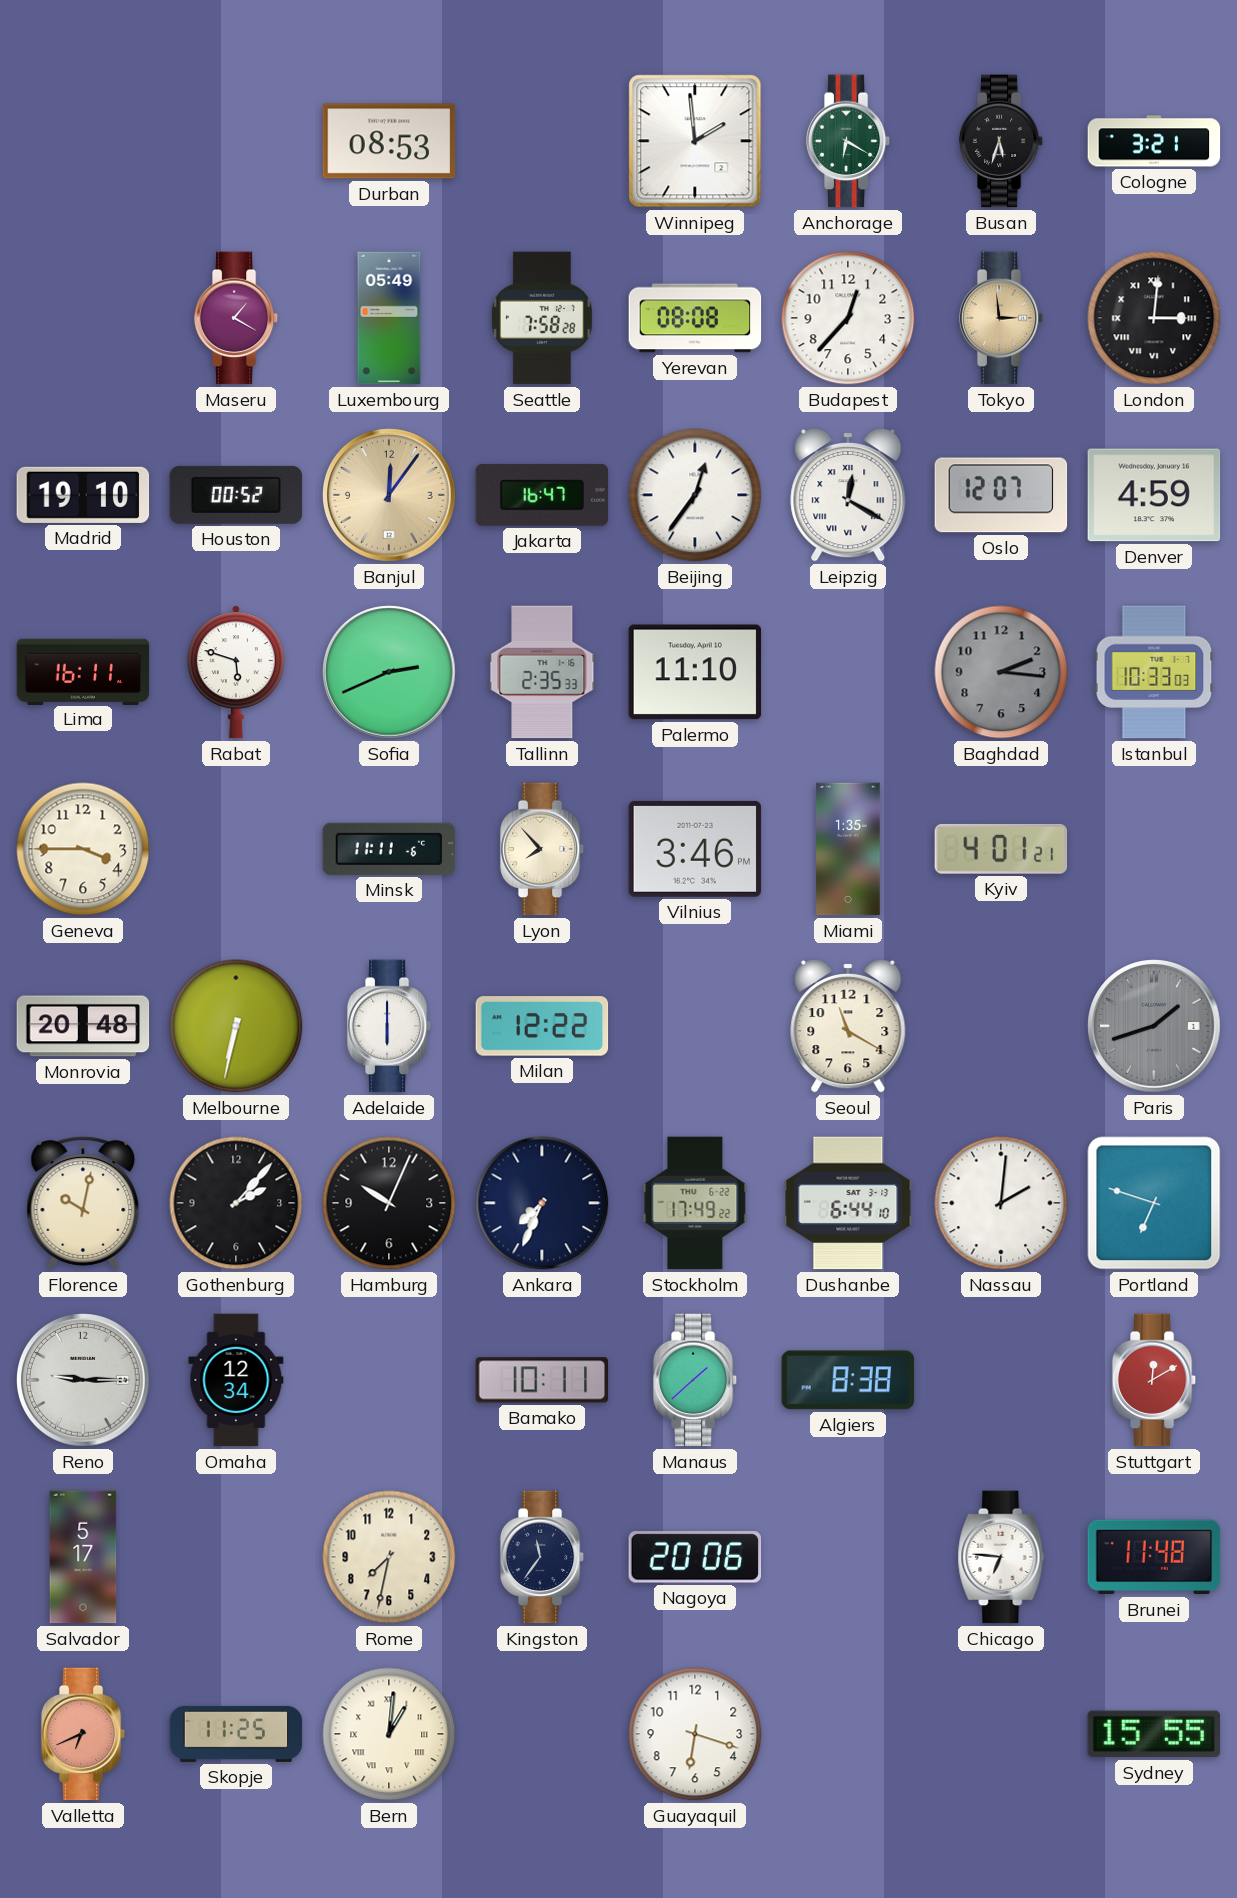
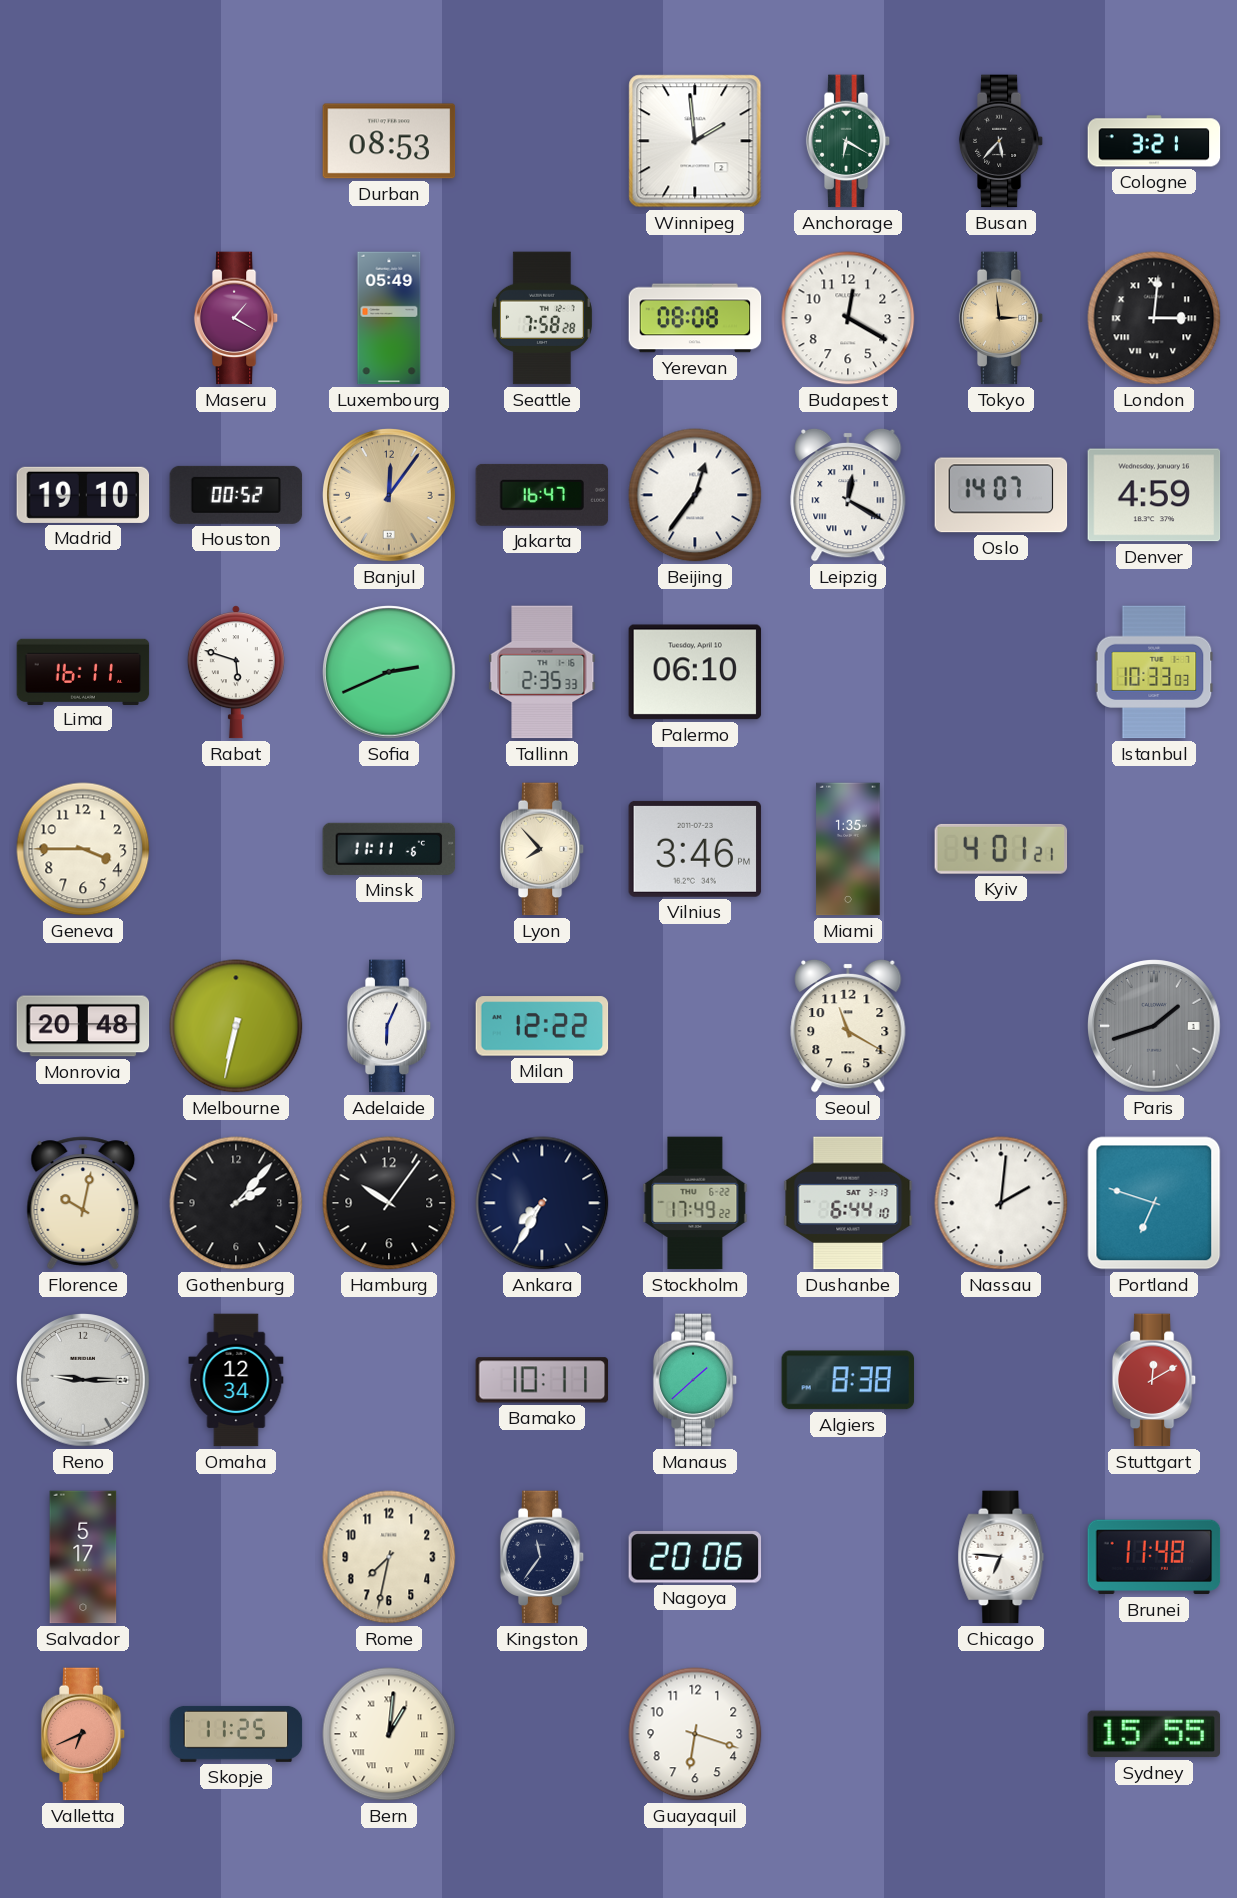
Busan: 5:33 -> 5:37 (1001, 141)
Budapest: 12:37 -> 12:20 (848, 318)
Oslo: 12:07 -> 14:07 (1001, 495)
Palermo: 11:10 -> 06:10 (695, 672)
Baghdad: 2:16 -> none (1001, 672)
Adelaide: 6:00 -> 6:04 (389, 1026)
Hamburg: 10:04 -> 10:06 (389, 1203)
Ankara: 7:34 -> 7:35 (542, 1203)
